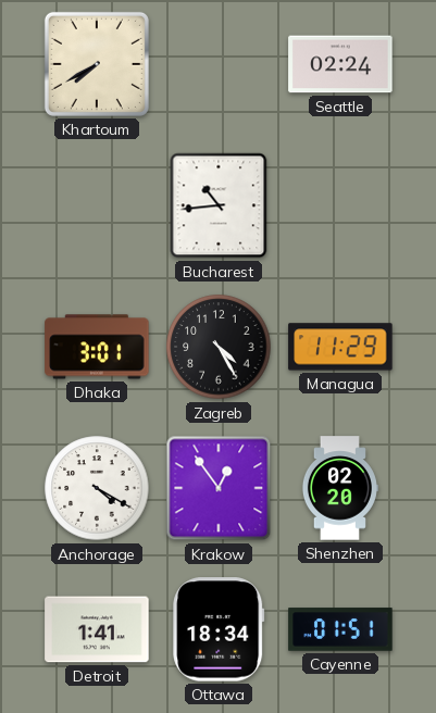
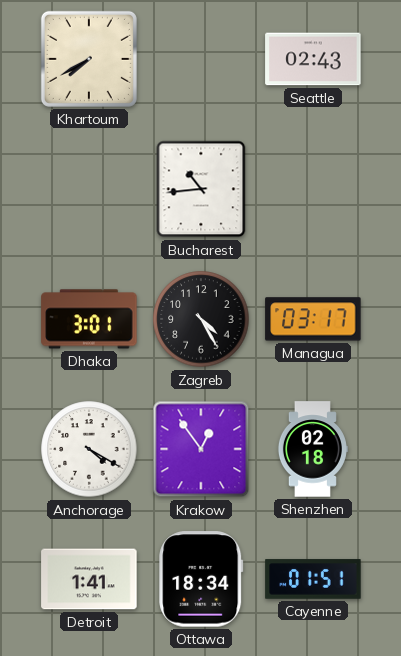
Seattle: 02:24 -> 02:43 (313, 59)
Managua: 11:29 -> 03:17 (313, 319)
Shenzhen: 02:20 -> 02:18 (312, 449)
